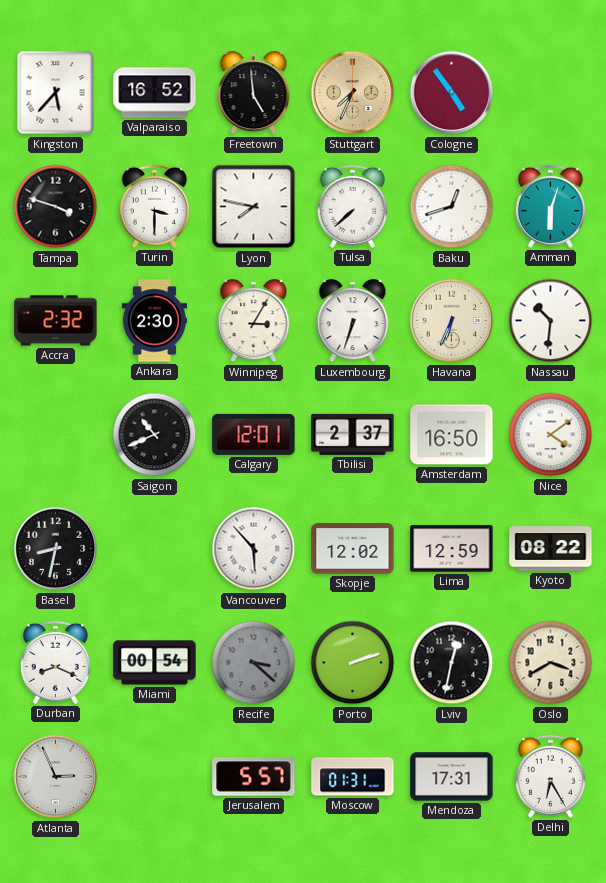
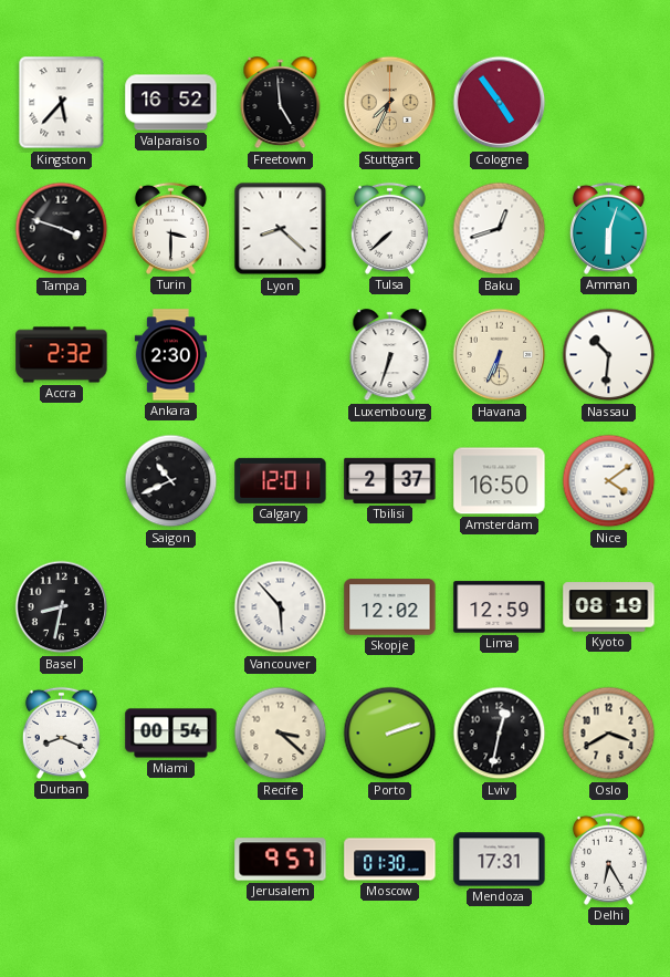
Lyon: 7:47 -> 8:22 (281, 229)
Winnipeg: 3:05 -> none (254, 321)
Kyoto: 08:22 -> 08:19 (609, 607)
Recife dial: grey -> cream (281, 734)
Atlanta: 2:56 -> none (56, 777)
Jerusalem: 5:57 -> 9:57 (281, 860)
Moscow: 01:31 -> 01:30 (390, 860)
